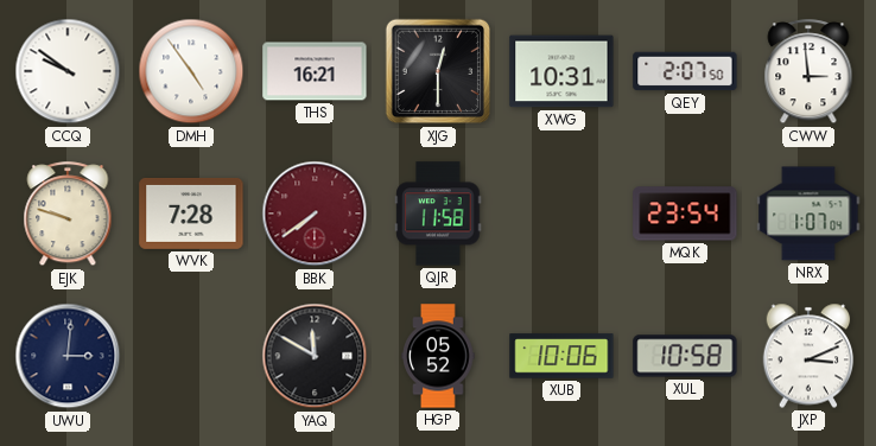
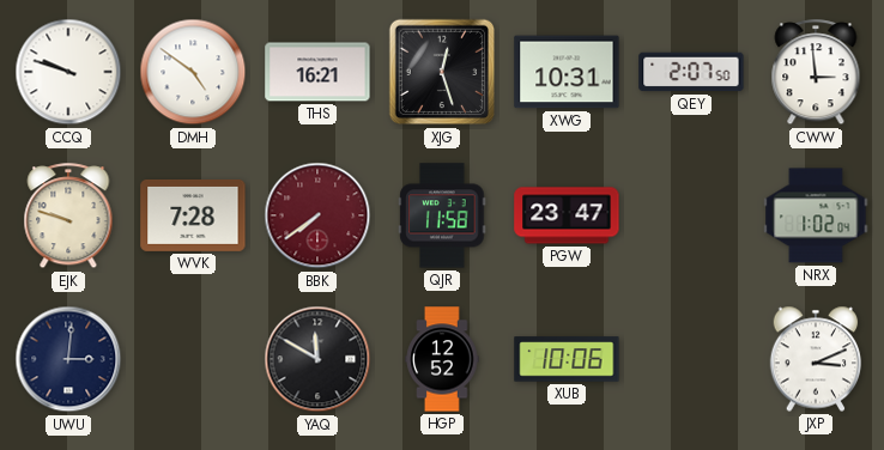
CCQ: 9:51 -> 9:48 (68, 72)
DMH: 4:54 -> 4:51 (193, 72)
XJG: 12:30 -> 12:27 (442, 72)
PGW: none -> 23:47 (567, 215)
MQK: 23:54 -> none (685, 214)
NRX: 1:07 -> 1:02 (816, 215)
HGP: 05:52 -> 12:52 (442, 359)
XUL: 10:58 -> none (685, 356)
